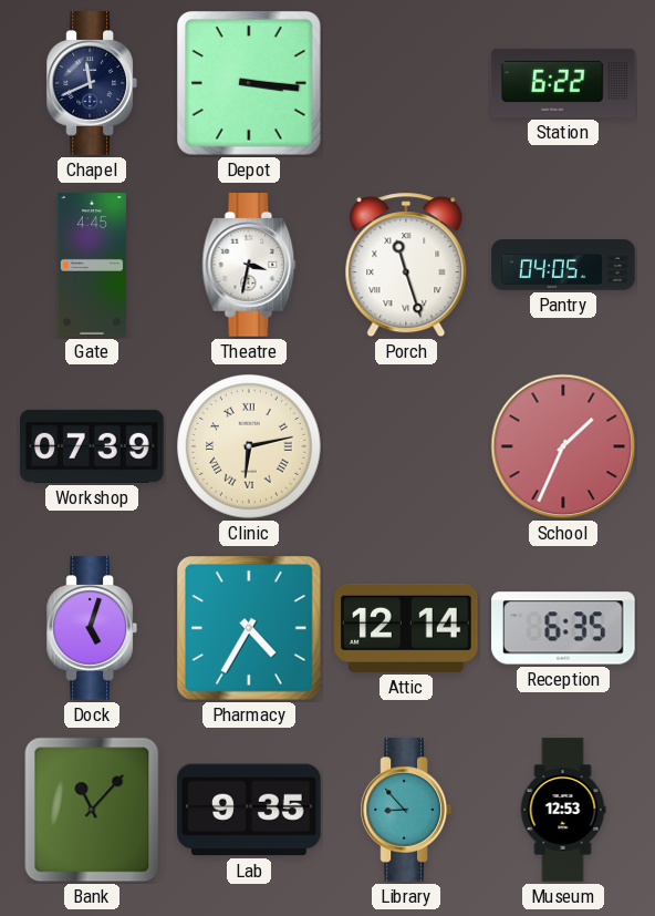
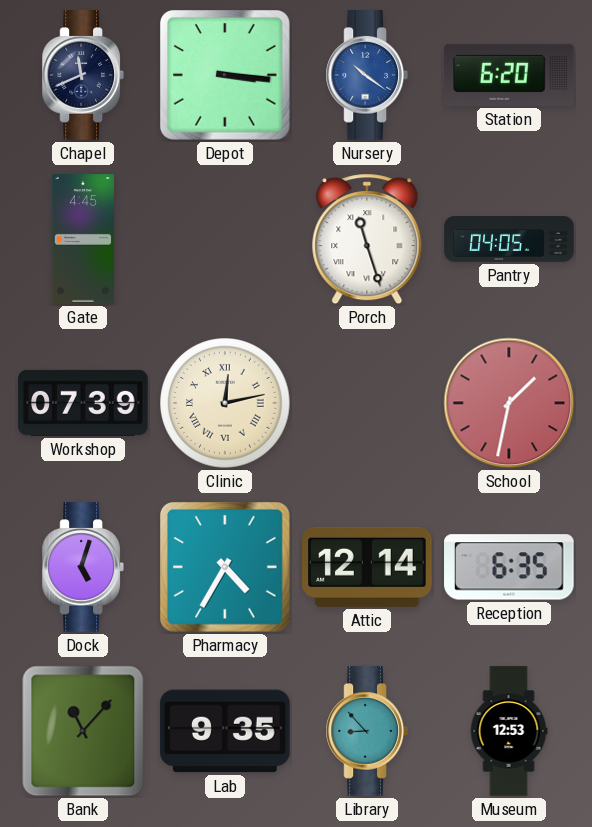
Nursery: none -> 10:21 (367, 75)
Station: 6:22 -> 6:20 (509, 75)
Theatre: 3:32 -> none (249, 265)
Clinic: 6:13 -> 12:13 (226, 404)
School: 1:34 -> 1:32 (509, 403)
